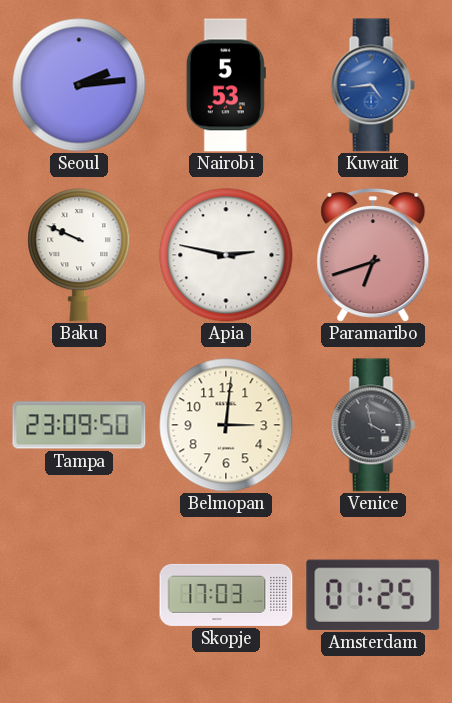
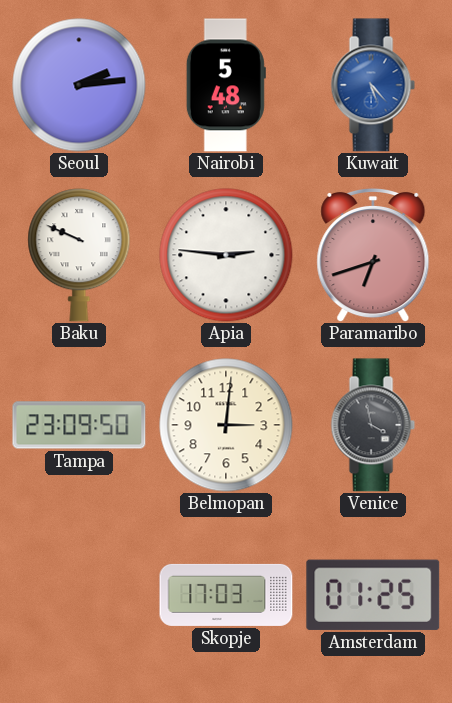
Nairobi: 5:53 -> 5:48 (226, 85)
Kuwait: 4:44 -> 5:23 (373, 85)
Apia: 2:47 -> 2:46 (226, 255)
